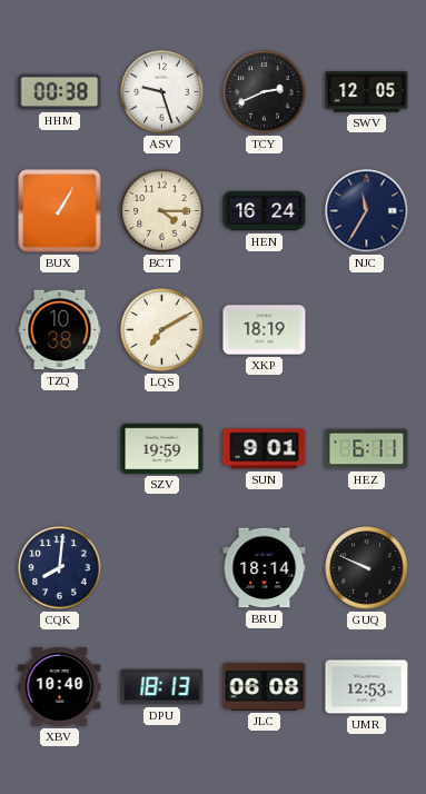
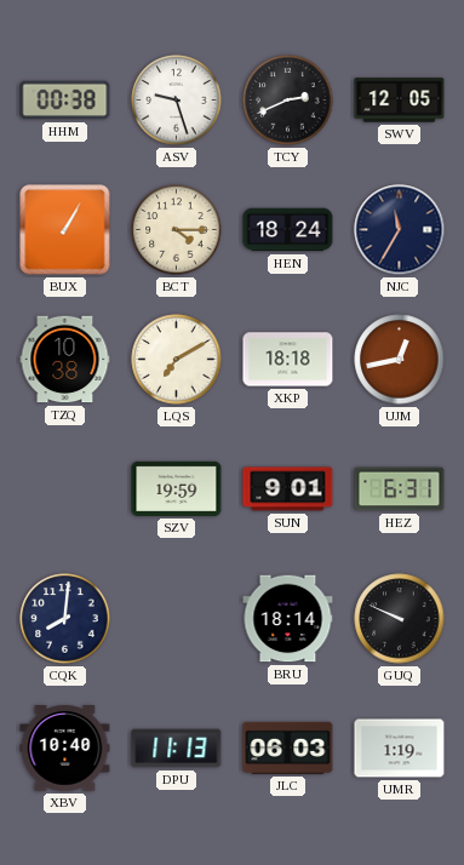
HEN: 16:24 -> 18:24 (288, 230)
XKP: 18:19 -> 18:18 (288, 360)
UJM: none -> 12:43 (400, 360)
HEZ: 6:11 -> 6:31 (400, 489)
DPU: 18:13 -> 11:13 (177, 749)
JLC: 06:08 -> 06:03 (288, 747)
UMR: 12:53 -> 1:19 (400, 749)
